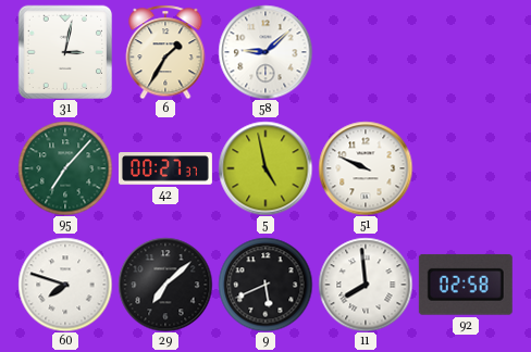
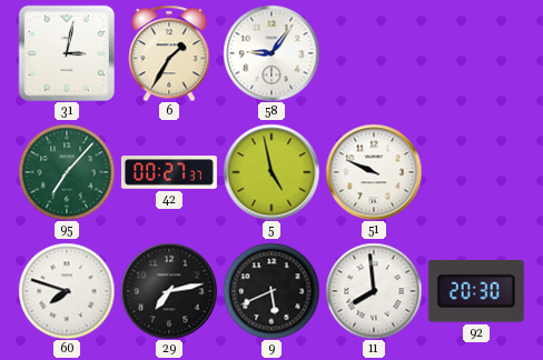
58: 9:08 -> 9:06 (271, 53)
29: 7:08 -> 7:13 (169, 291)
92: 02:58 -> 20:30 (476, 291)
